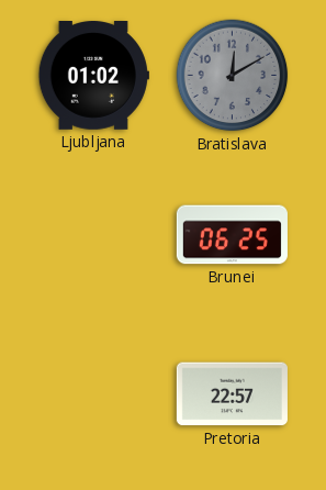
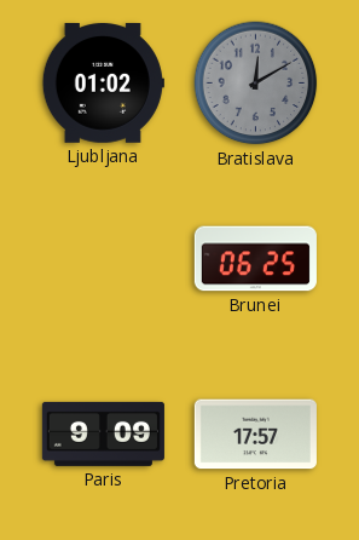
Paris: none -> 9:09 (103, 433)
Pretoria: 22:57 -> 17:57 (255, 435)
